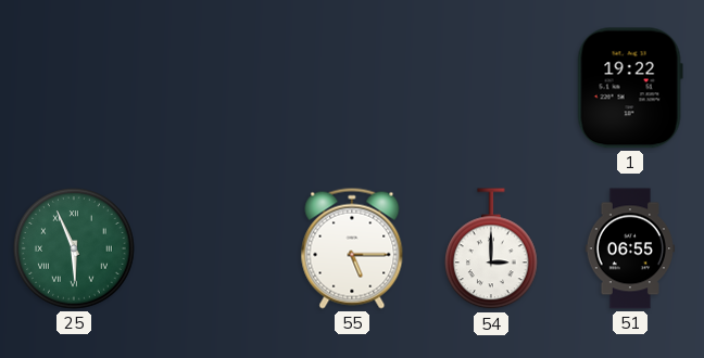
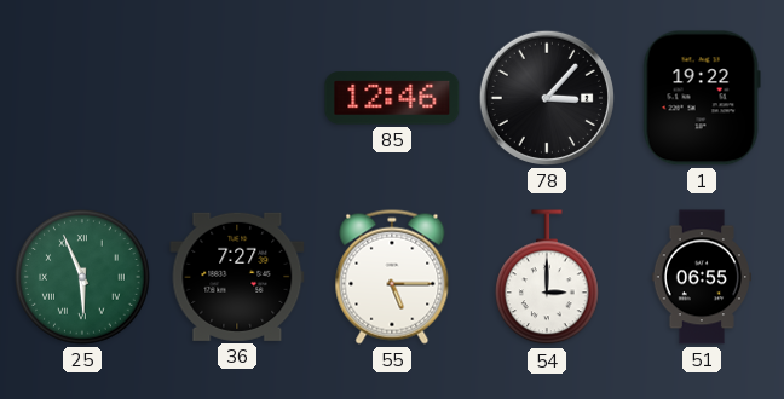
85: none -> 12:46 (392, 98)
78: none -> 3:07 (547, 98)
36: none -> 7:27 (237, 277)
